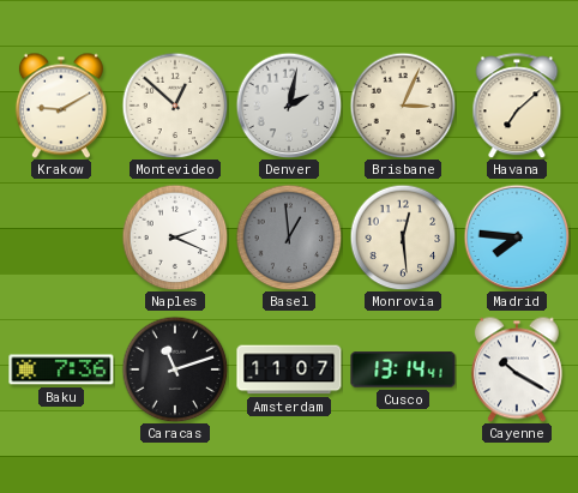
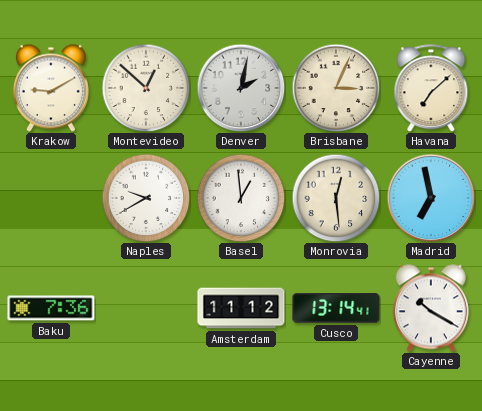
Naples: 2:19 -> 9:40 (146, 198)
Basel dial: grey -> white (241, 198)
Madrid: 7:46 -> 6:58 (431, 198)
Caracas: 11:12 -> none (175, 369)
Amsterdam: 11:07 -> 11:12 (241, 308)
